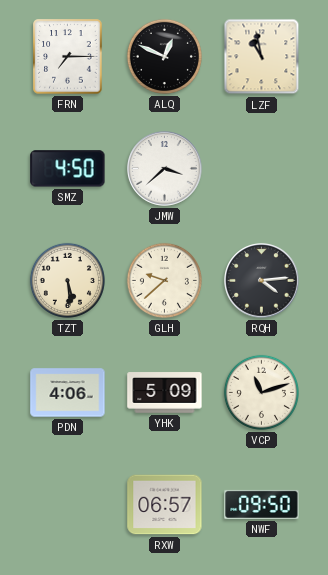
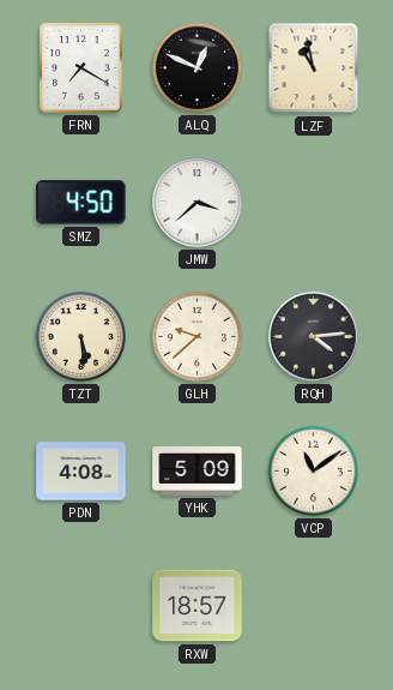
FRN: 7:15 -> 7:20 (81, 68)
PDN: 4:06 -> 4:08 (81, 472)
VCP: 11:12 -> 11:09 (313, 470)
RXW: 06:57 -> 18:57 (198, 606)
NWF: 09:50 -> none (262, 504)
